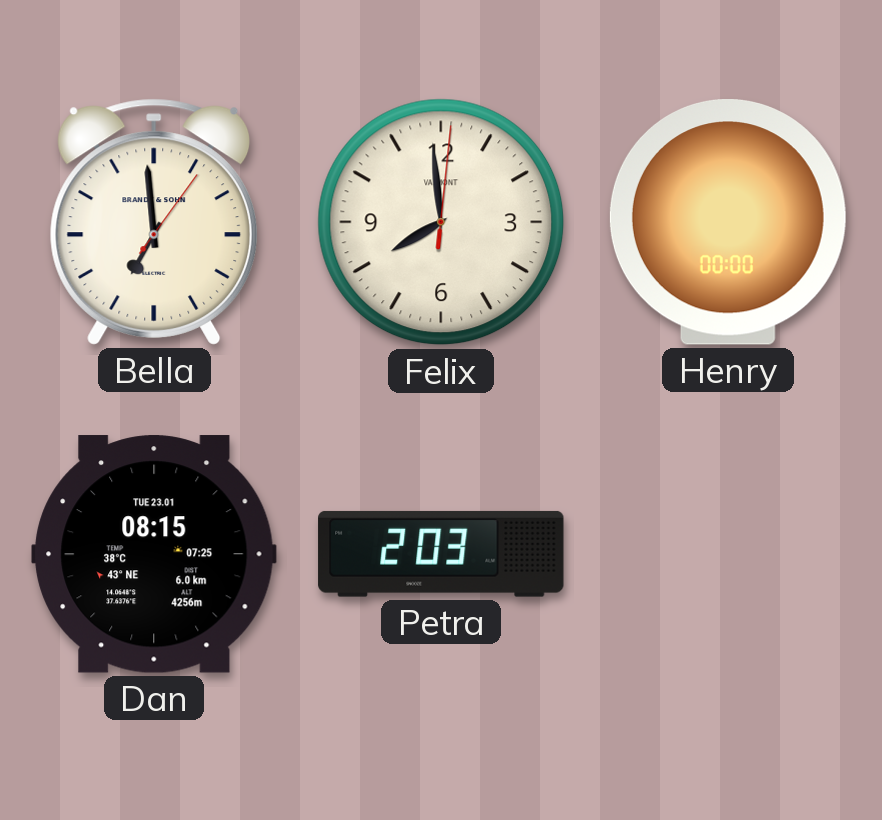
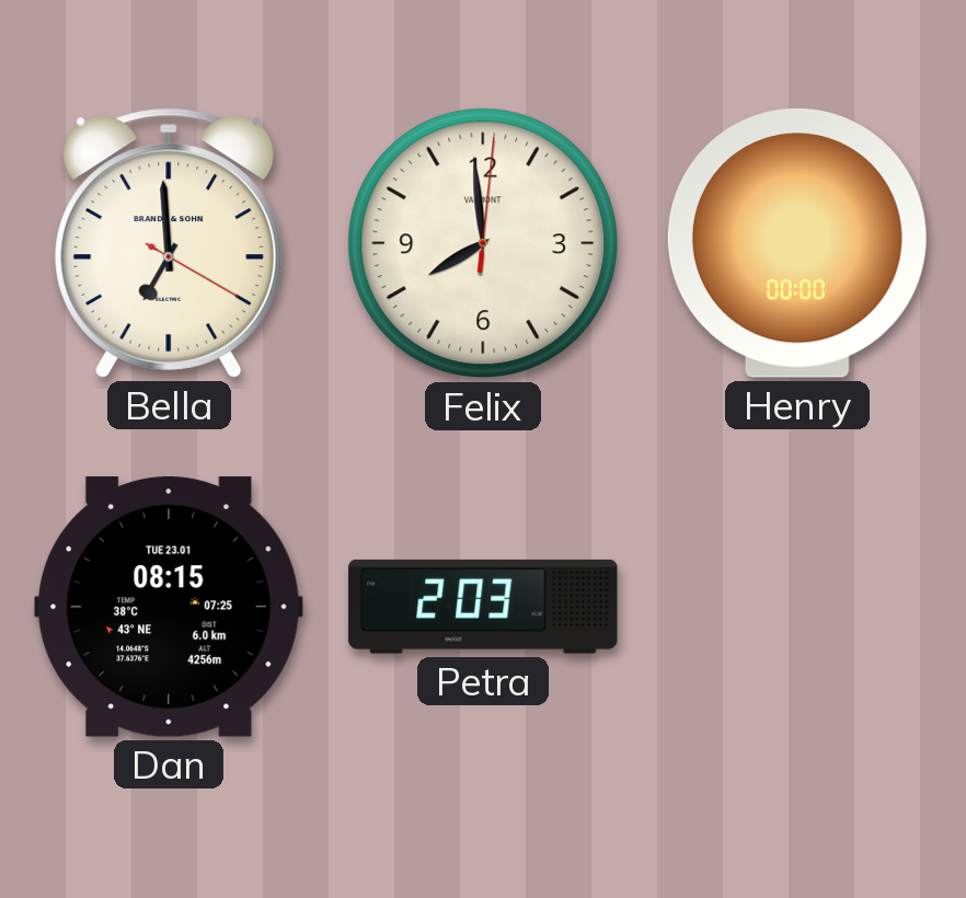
Bella: 6:59:06 -> 6:59:20 (169, 243)
